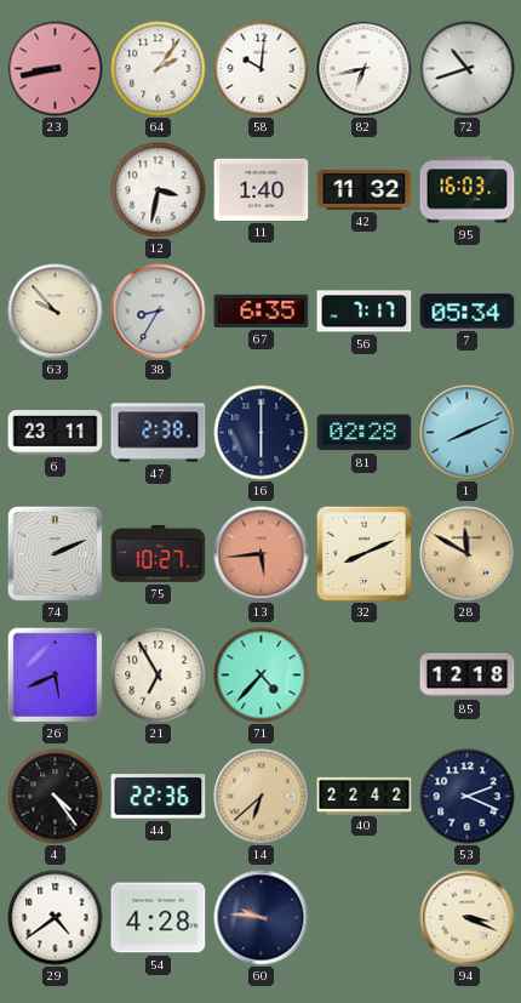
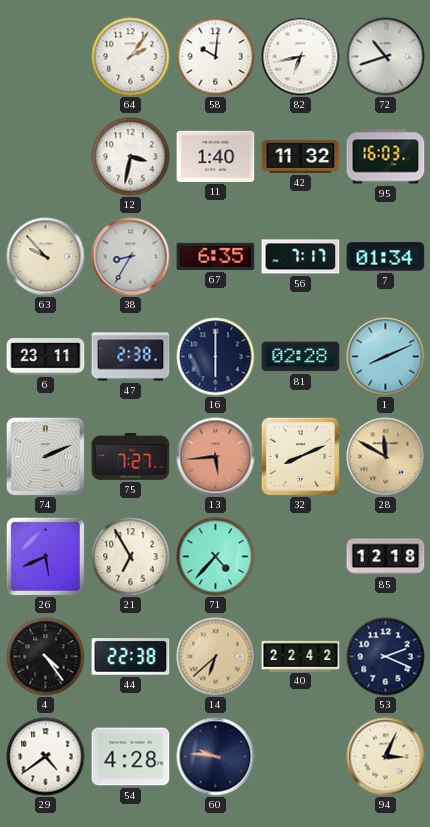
23: 8:43 -> none (56, 69)
7: 05:34 -> 01:34 (386, 257)
75: 10:27 -> 7:27 (131, 456)
44: 22:36 -> 22:38 (131, 657)
94: 3:19 -> 3:04 (386, 757)
